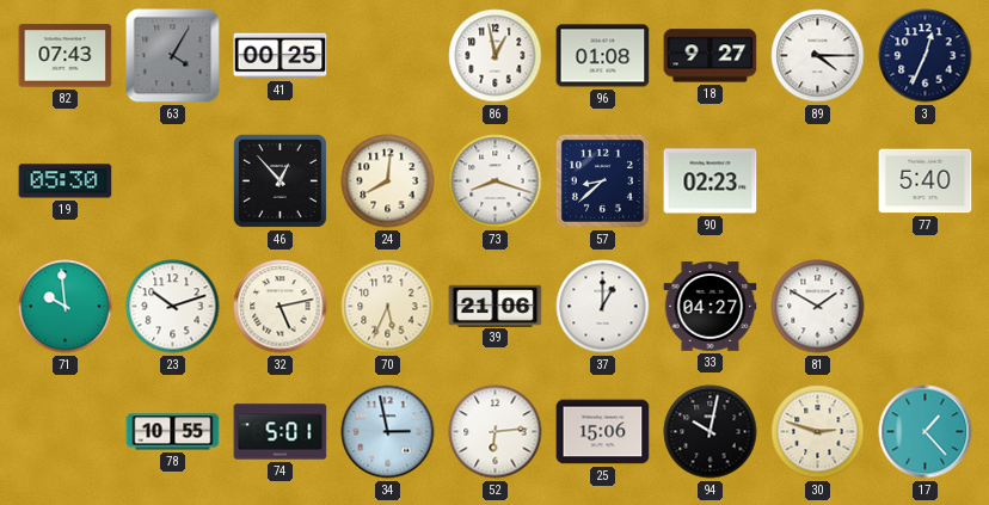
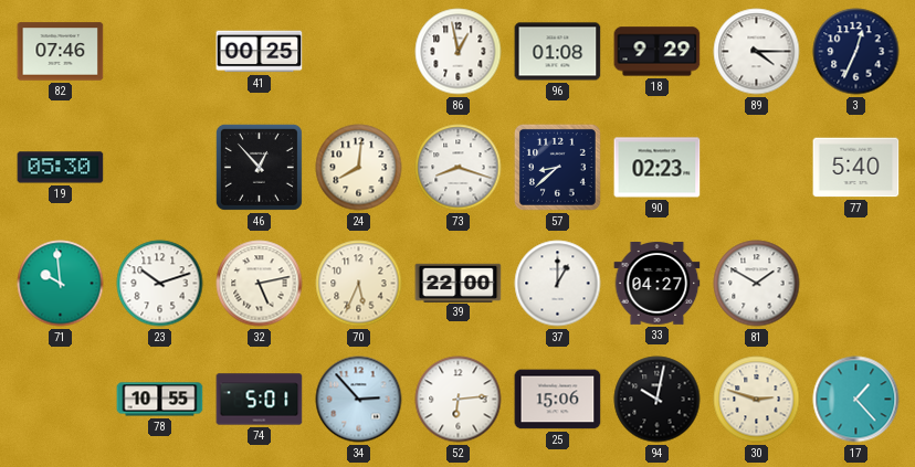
82: 07:43 -> 07:46 (61, 52)
63: 4:05 -> none (173, 56)
18: 9:27 -> 9:29 (658, 52)
39: 21:06 -> 22:00 (459, 283)
34: 2:58 -> 2:53 (359, 400)
